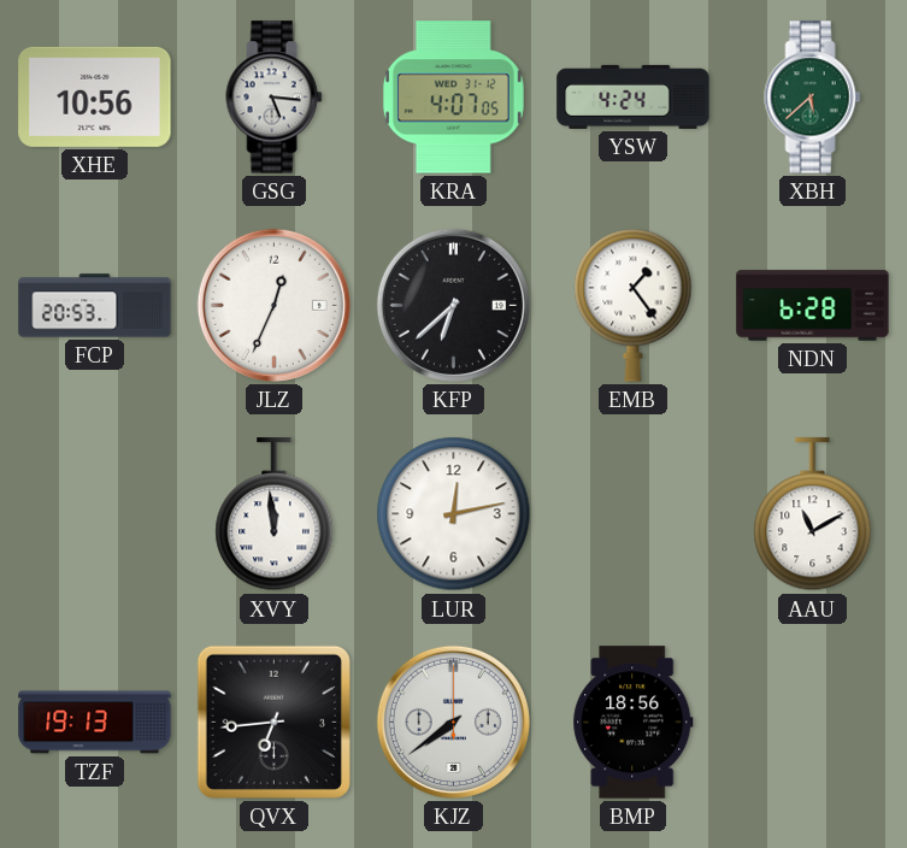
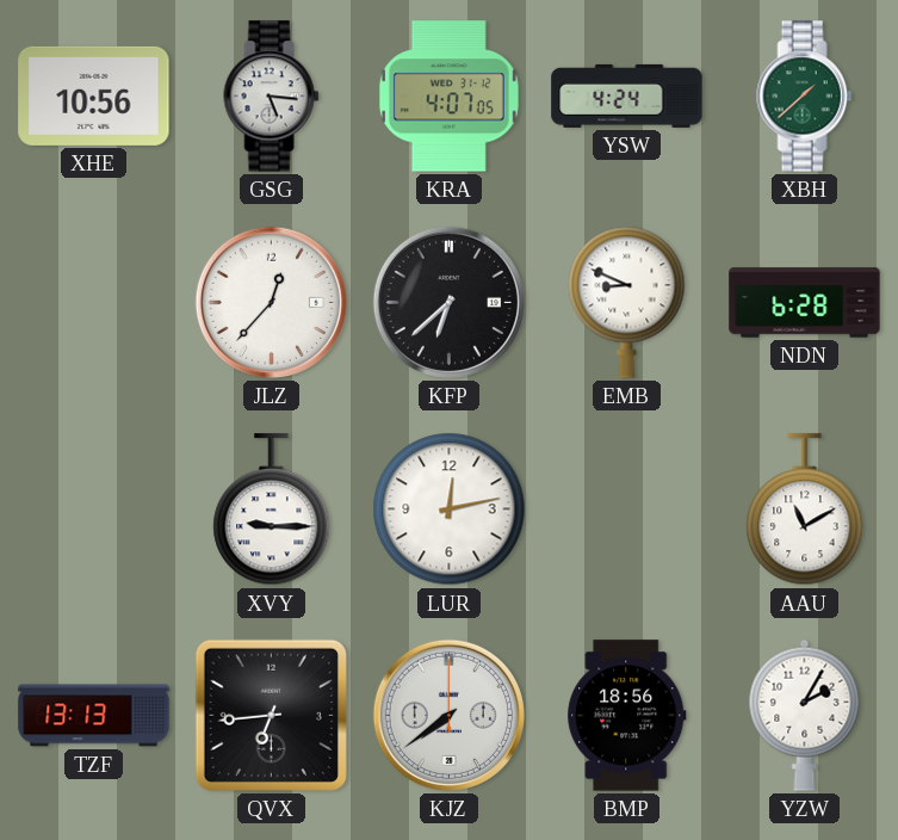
XBH: 5:38 -> 1:38 (805, 97)
FCP: 20:53 -> none (95, 306)
JLZ: 12:34 -> 12:37 (271, 302)
EMB: 1:24 -> 8:49 (627, 302)
XVY: 11:59 -> 9:15 (272, 509)
TZF: 19:13 -> 13:13 (94, 716)
YZW: none -> 2:05 (805, 715)
